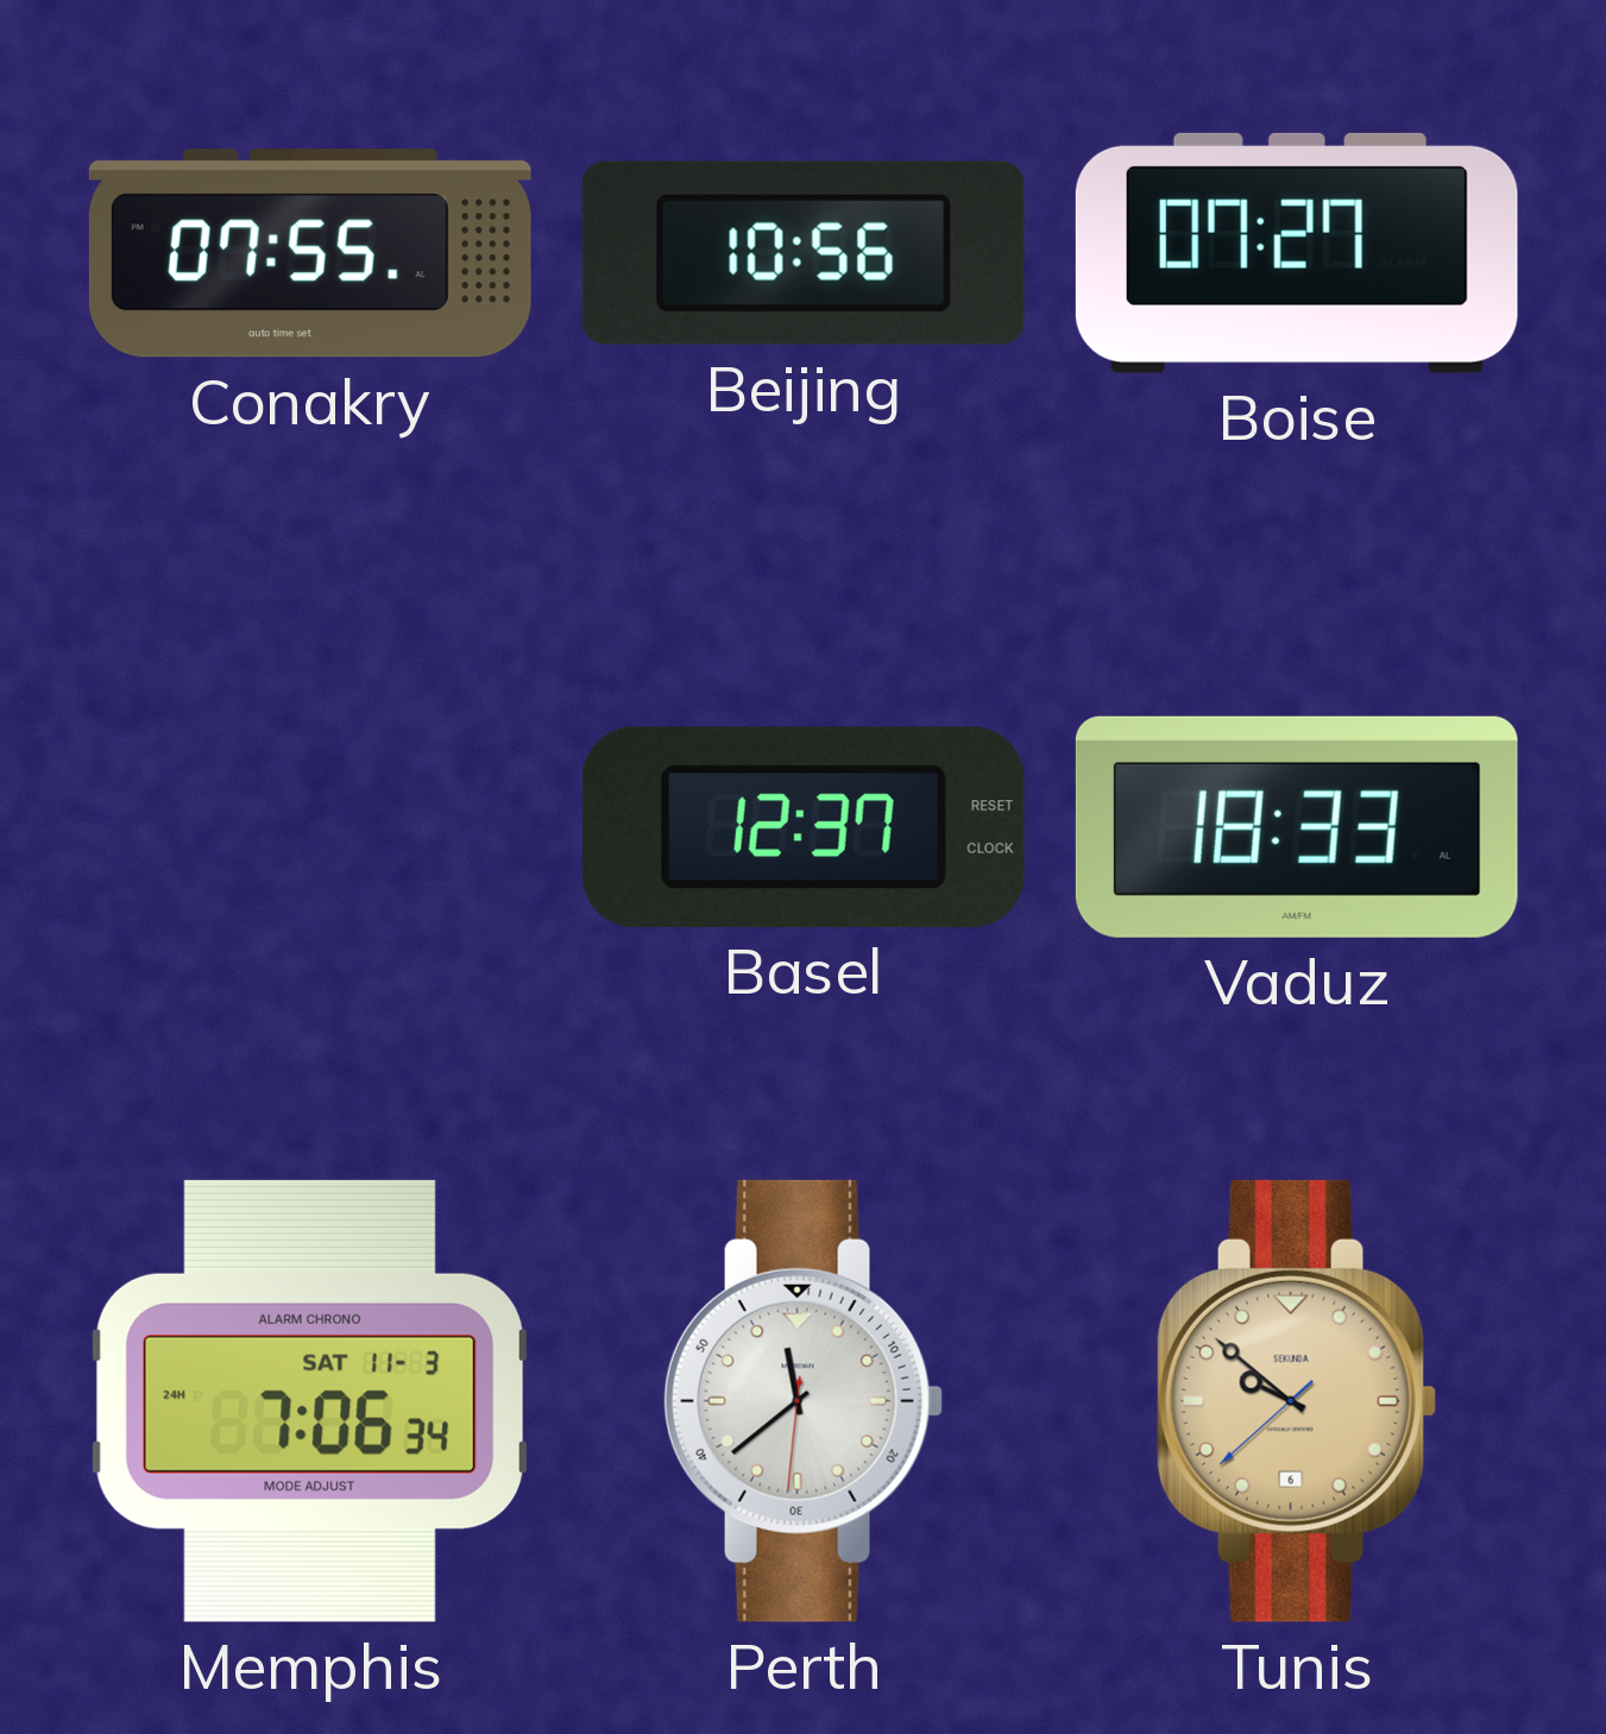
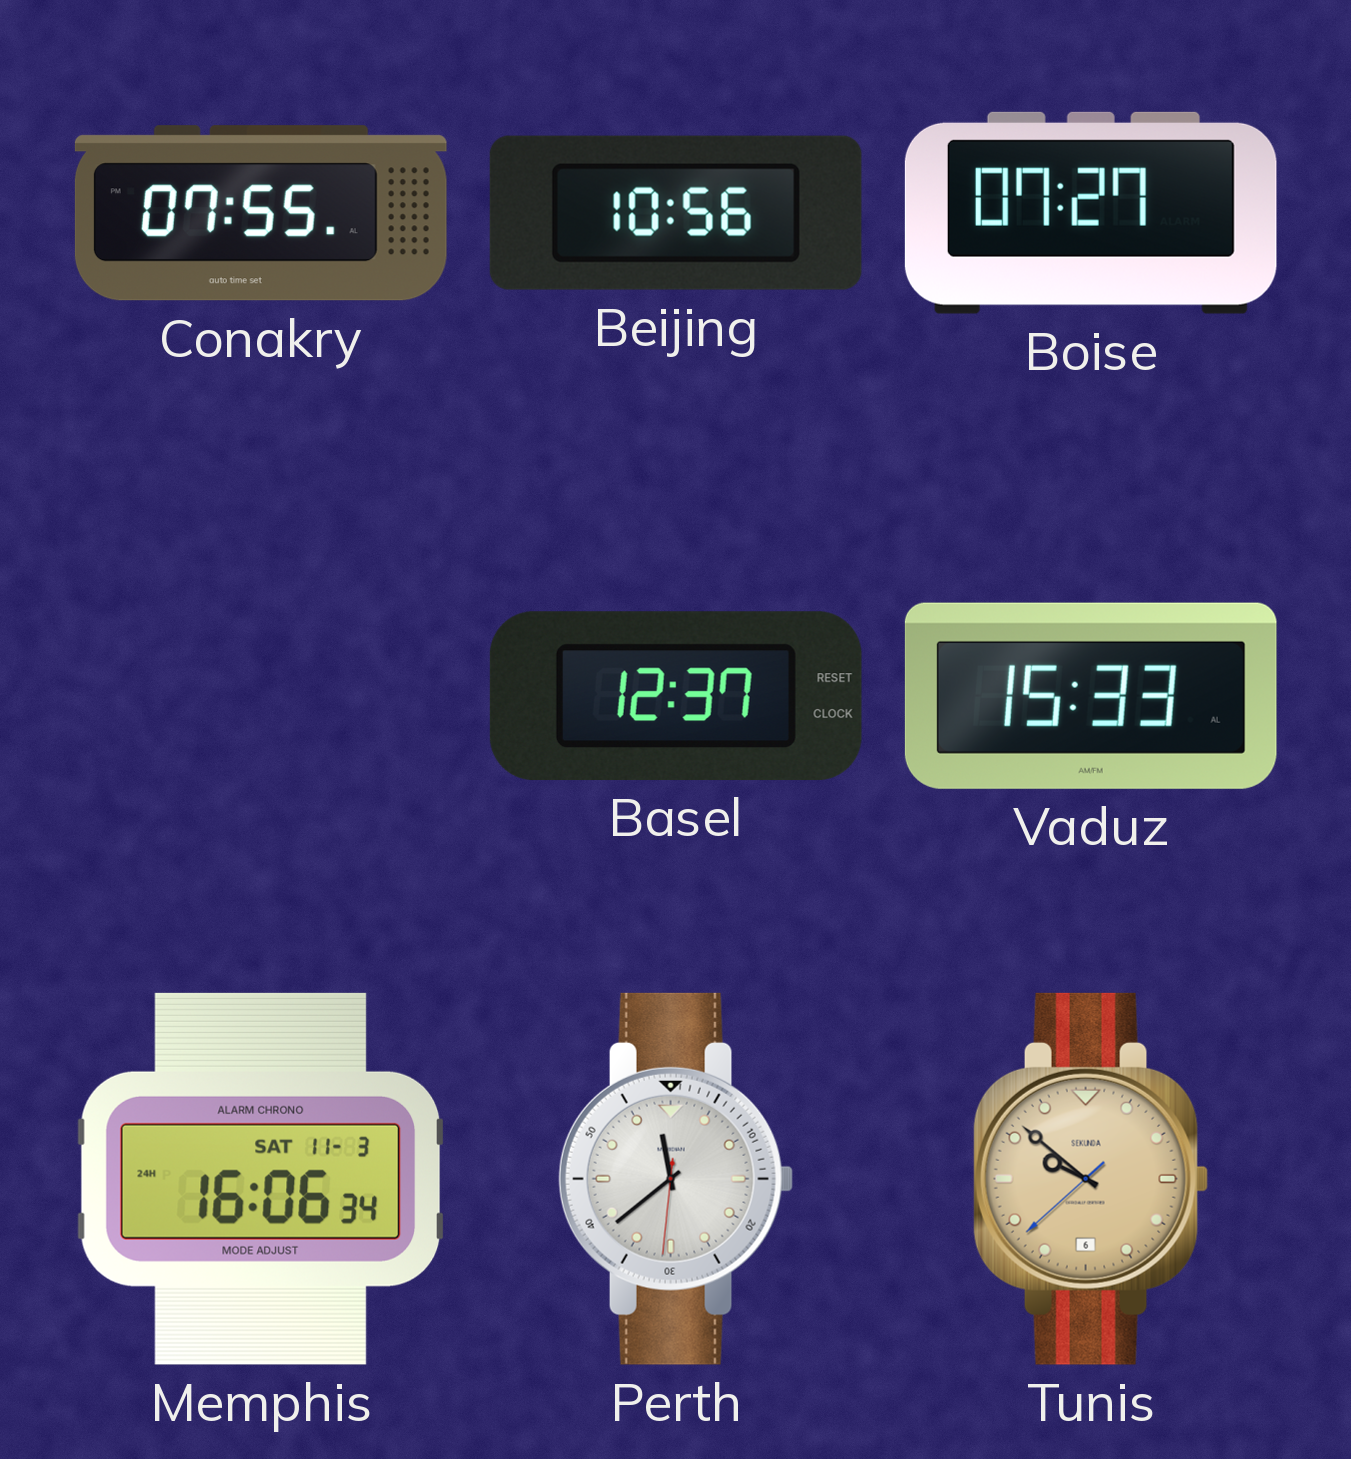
Vaduz: 18:33 -> 15:33 (1091, 696)
Memphis: 7:06 -> 16:06 (261, 1179)
